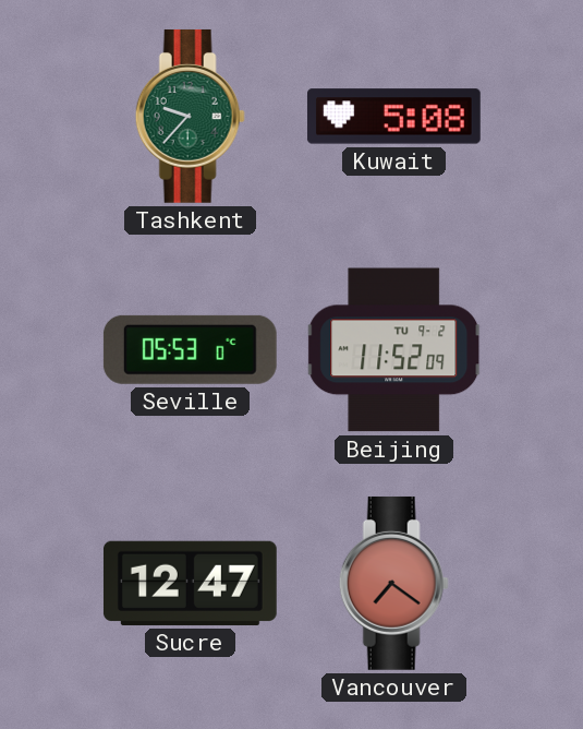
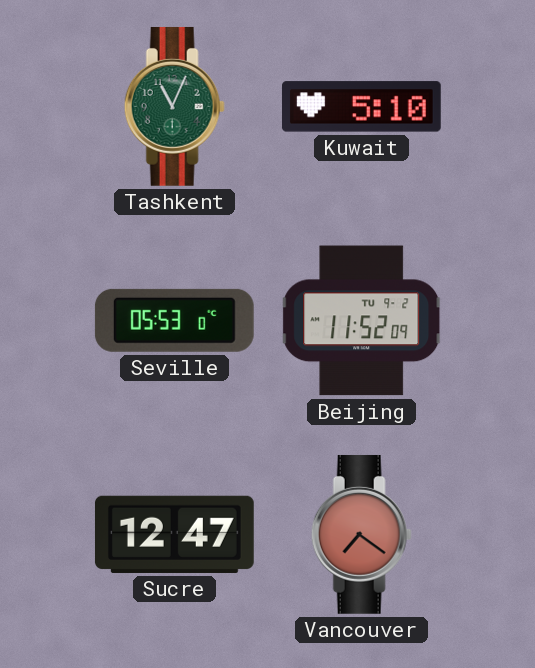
Tashkent: 9:37 -> 11:04 (174, 106)
Kuwait: 5:08 -> 5:10 (361, 107)
